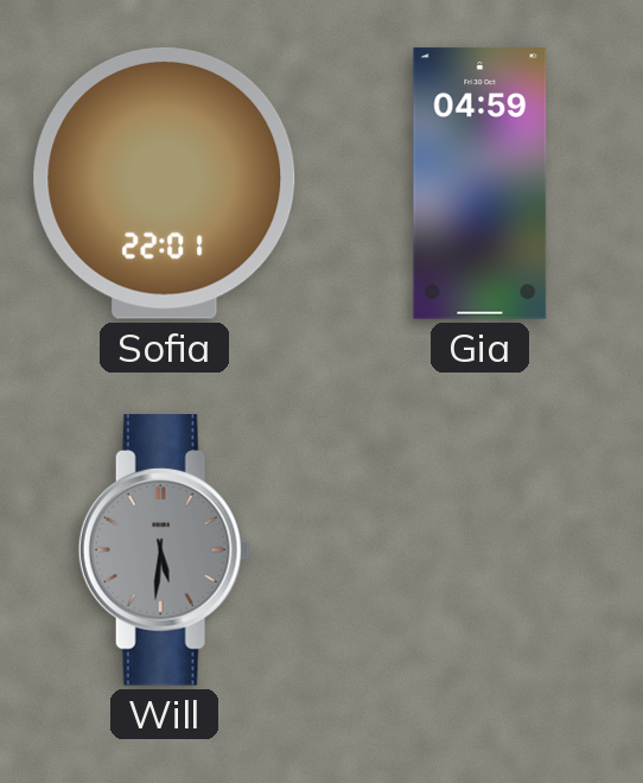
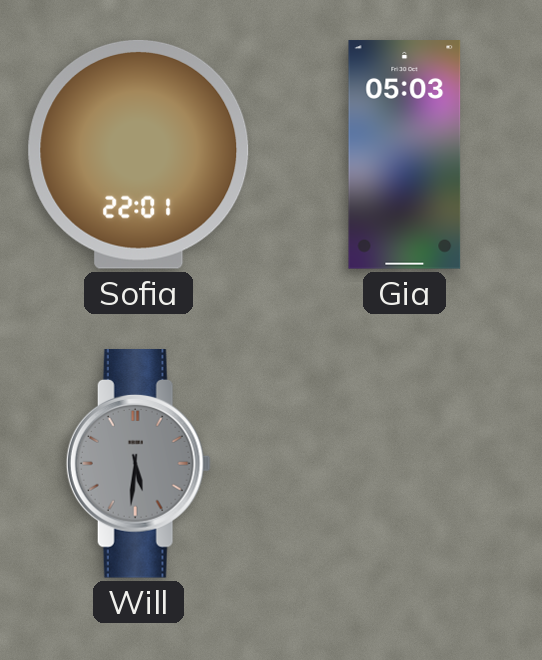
Gia: 04:59 -> 05:03 (405, 155)
